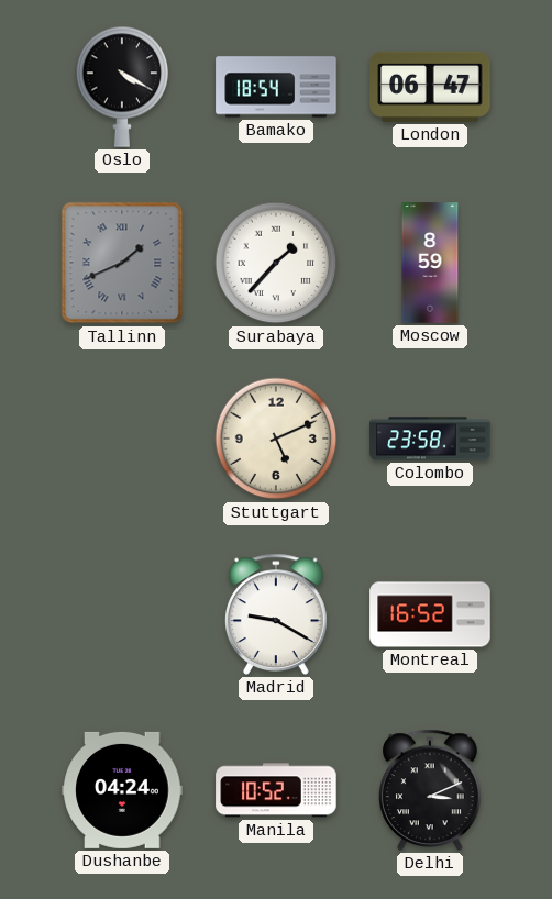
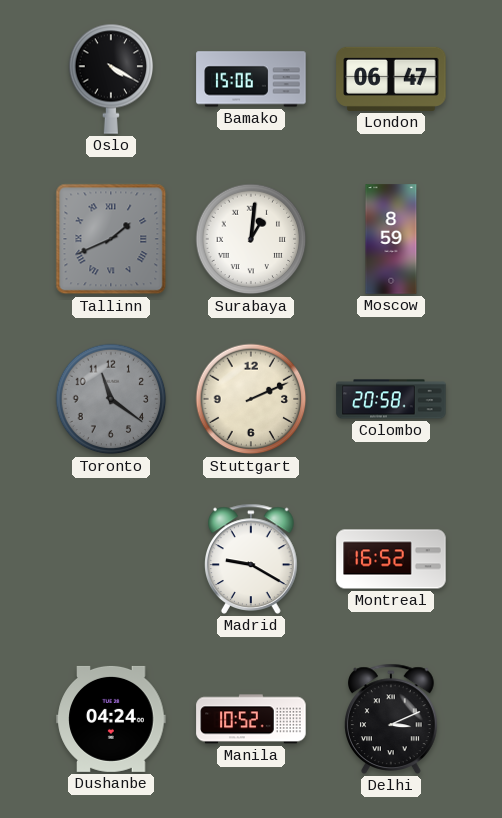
Bamako: 18:54 -> 15:06 (251, 79)
Surabaya: 1:37 -> 1:01 (251, 239)
Toronto: none -> 11:21 (111, 399)
Stuttgart: 5:11 -> 2:11 (251, 399)
Colombo: 23:58 -> 20:58 (391, 399)
